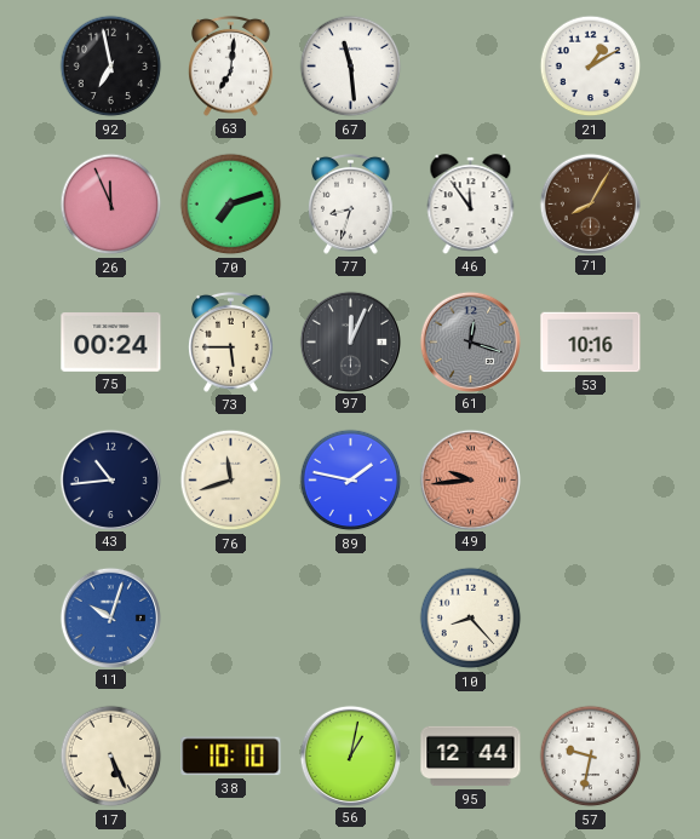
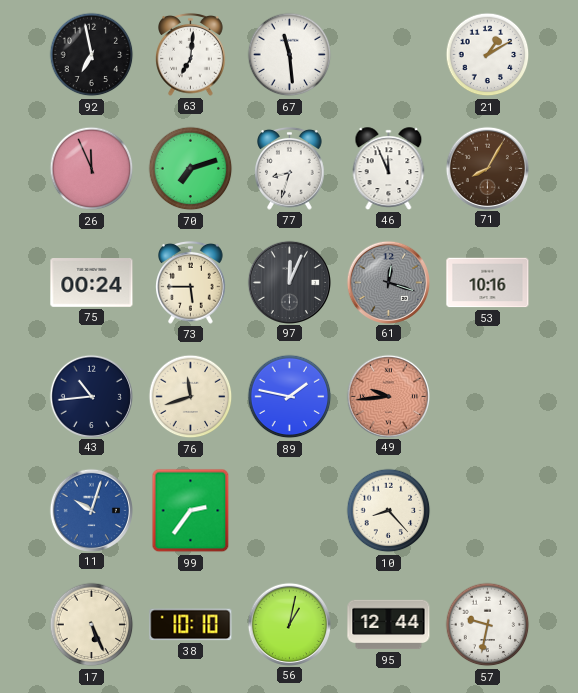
46: 11:54 -> 11:56 (389, 169)
99: none -> 2:36 (191, 511)
